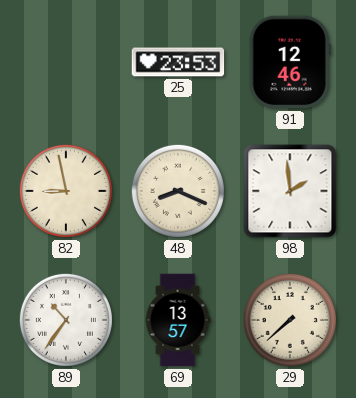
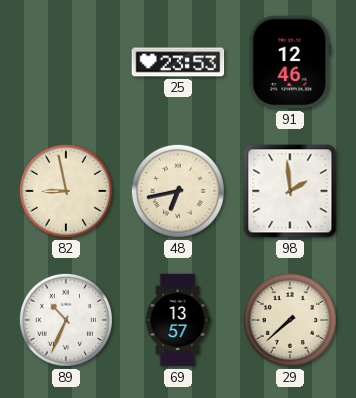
48: 8:19 -> 6:43 (178, 191)
89: 10:36 -> 10:34 (66, 320)
